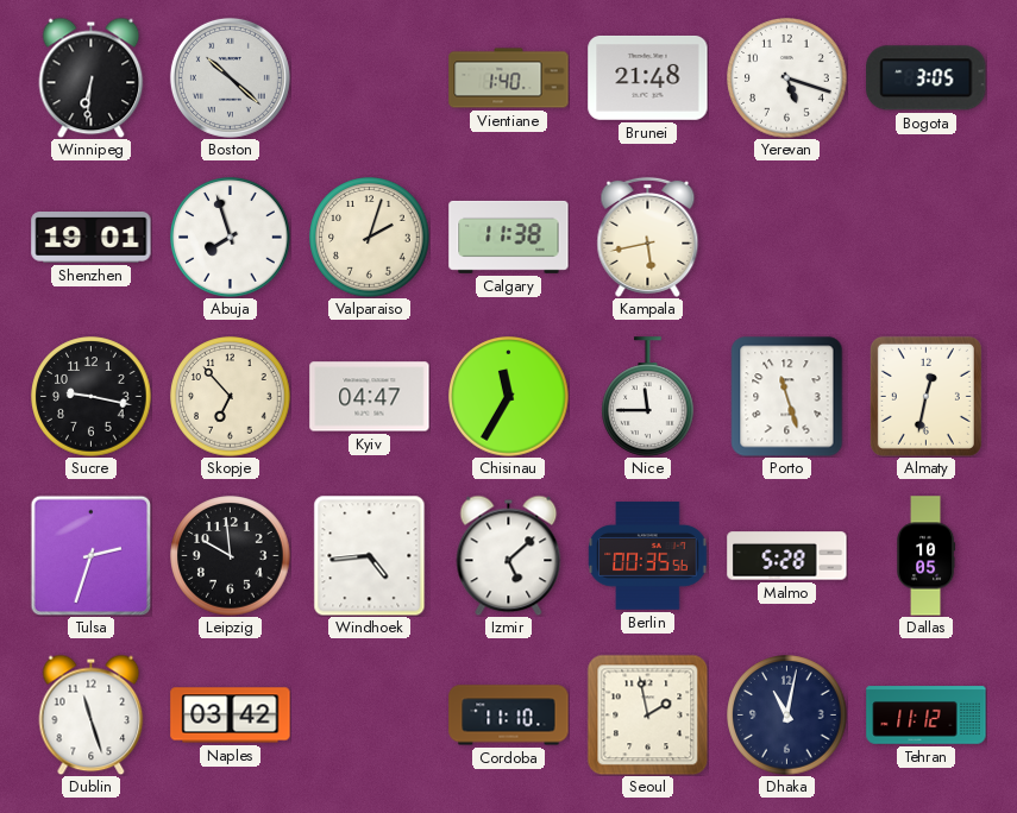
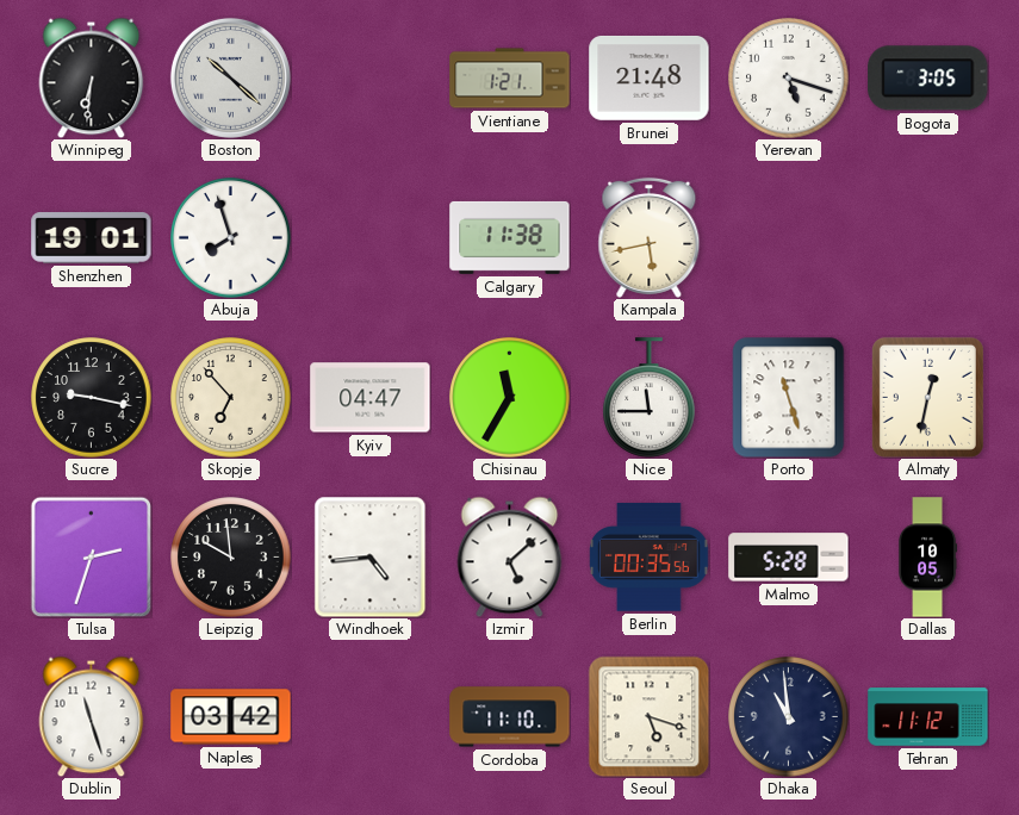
Vientiane: 1:40 -> 1:21 (510, 79)
Valparaiso: 2:03 -> none (370, 238)
Seoul: 1:58 -> 5:18 (648, 716)
Dhaka: 11:02 -> 10:59 (789, 717)
